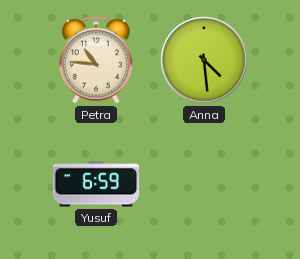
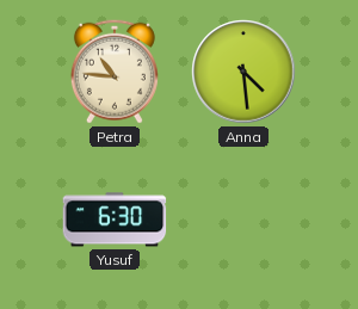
Yusuf: 6:59 -> 6:30 (115, 220)
